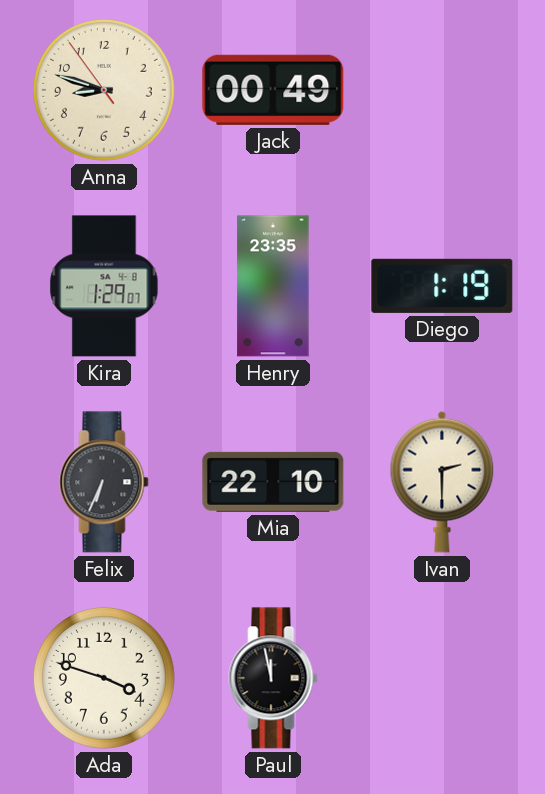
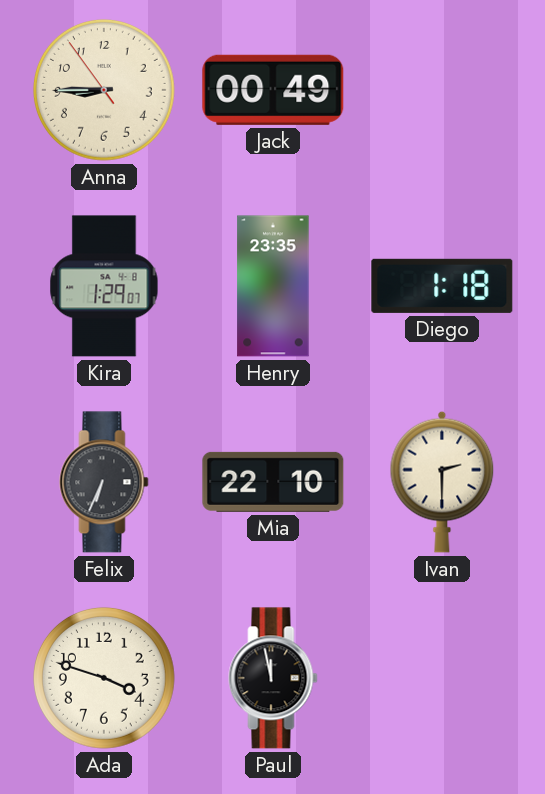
Anna: 8:47 -> 8:44 (104, 90)
Diego: 1:19 -> 1:18 (442, 286)
